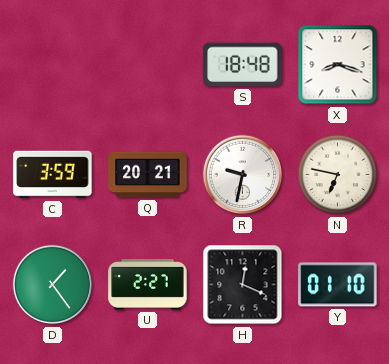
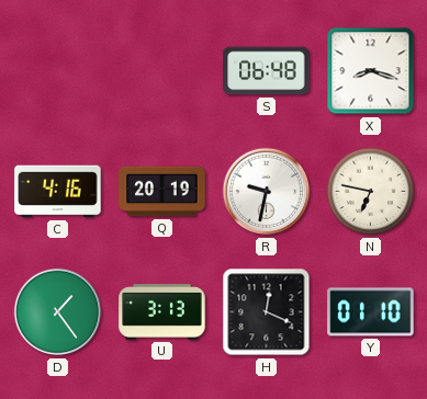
S: 18:48 -> 06:48 (267, 71)
C: 3:59 -> 4:16 (58, 192)
Q: 20:21 -> 20:19 (162, 192)
U: 2:27 -> 3:13 (162, 312)
